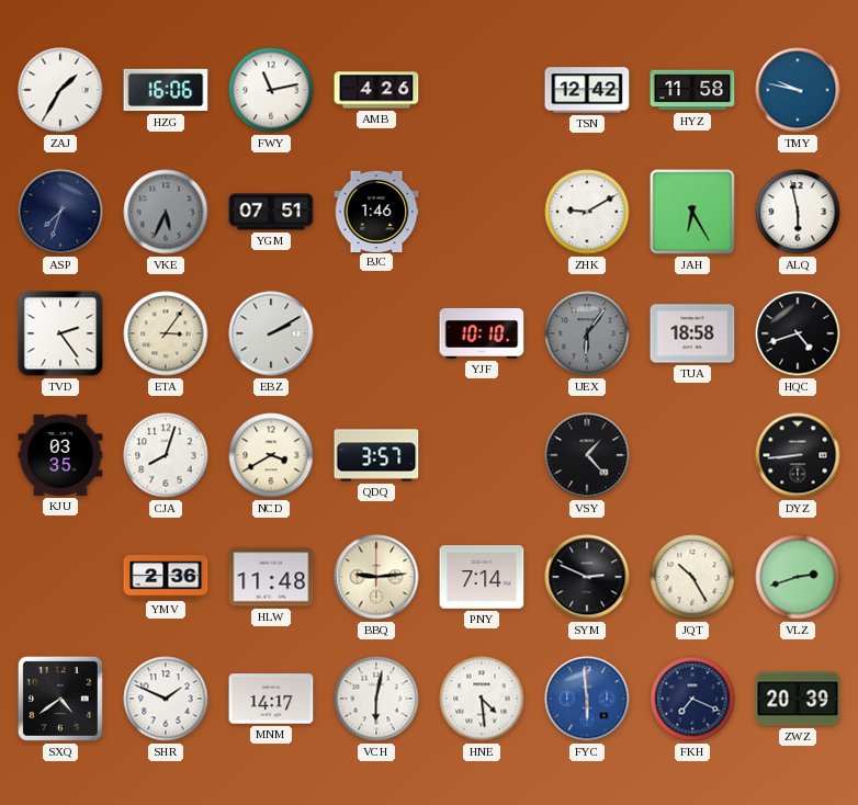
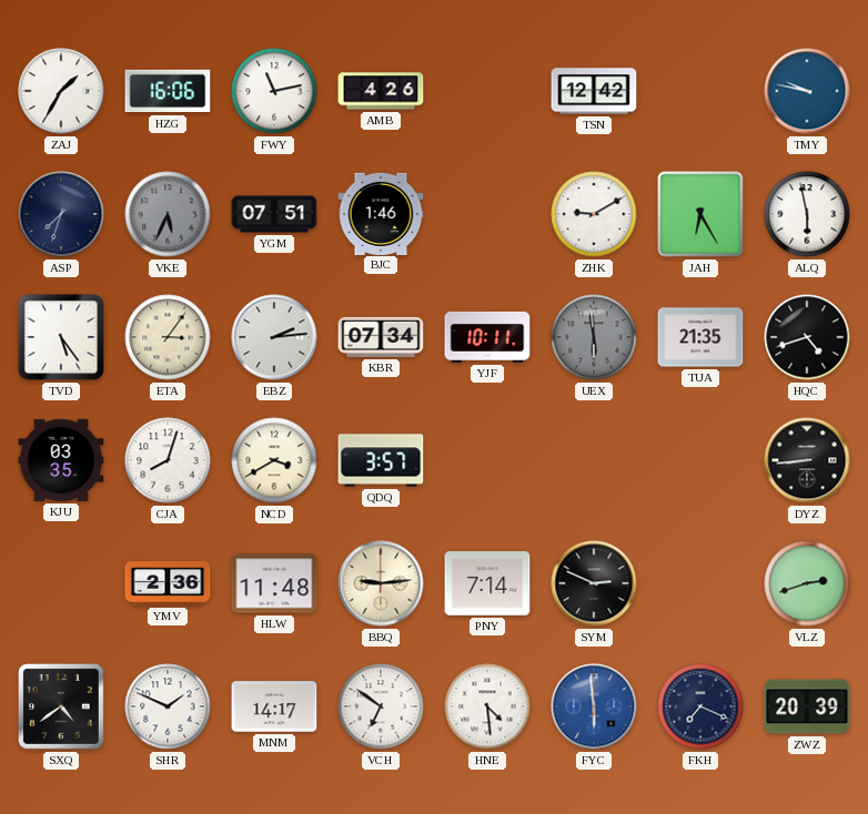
HYZ: 11:58 -> none (692, 90)
TVD: 2:24 -> 5:24 (61, 337)
EBZ: 2:10 -> 2:14 (274, 337)
KBR: none -> 07:34 (381, 337)
YJF: 10:10 -> 10:11 (487, 337)
UEX: 6:06 -> 5:59 (594, 337)
TUA: 18:58 -> 21:35 (700, 337)
VSY: 1:23 -> none (587, 455)
JQT: 10:25 -> none (692, 577)
VCH: 6:02 -> 6:51 (381, 706)
